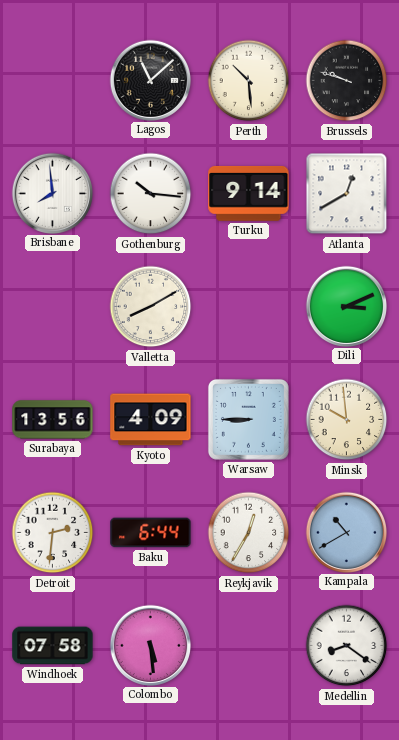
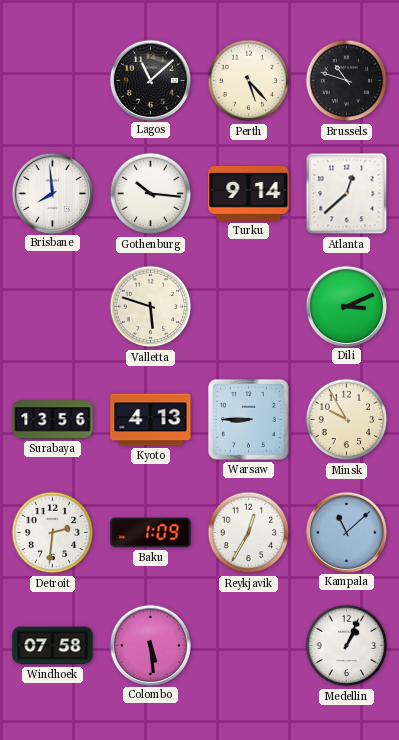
Perth: 10:29 -> 5:23 (249, 81)
Brussels: 9:48 -> 10:48 (347, 81)
Atlanta: 12:40 -> 12:38 (347, 194)
Valletta: 8:10 -> 5:48 (151, 307)
Kyoto: 4:09 -> 4:13 (151, 420)
Minsk: 9:59 -> 9:55 (347, 420)
Baku: 6:44 -> 1:09 (151, 533)
Kampala: 10:40 -> 11:08 (346, 532)
Medellin: 8:21 -> 1:04 (347, 646)
